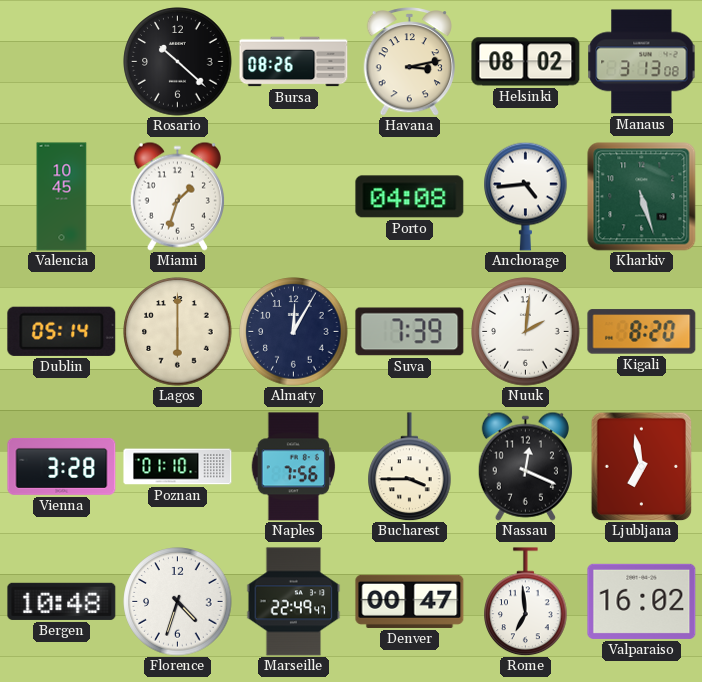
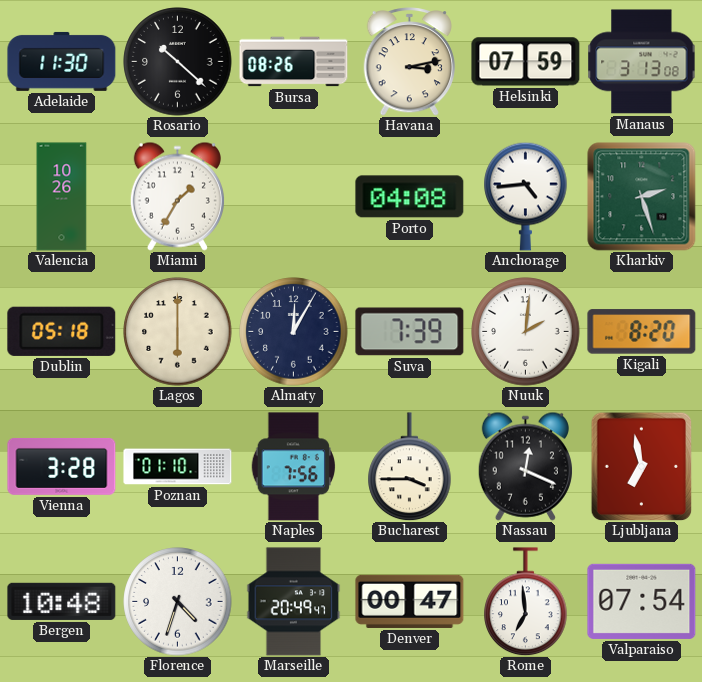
Adelaide: none -> 11:30 (62, 61)
Helsinki: 08:02 -> 07:59 (526, 62)
Valencia: 10:45 -> 10:26 (62, 197)
Miami: 1:33 -> 1:35 (177, 196)
Kharkiv: 5:27 -> 2:27 (642, 197)
Dublin: 05:14 -> 05:18 (62, 331)
Marseille: 22:49 -> 20:49 (294, 602)
Valparaiso: 16:02 -> 07:54 (642, 601)
